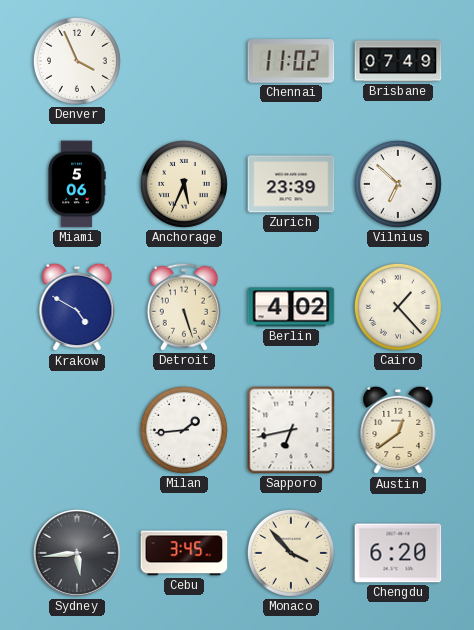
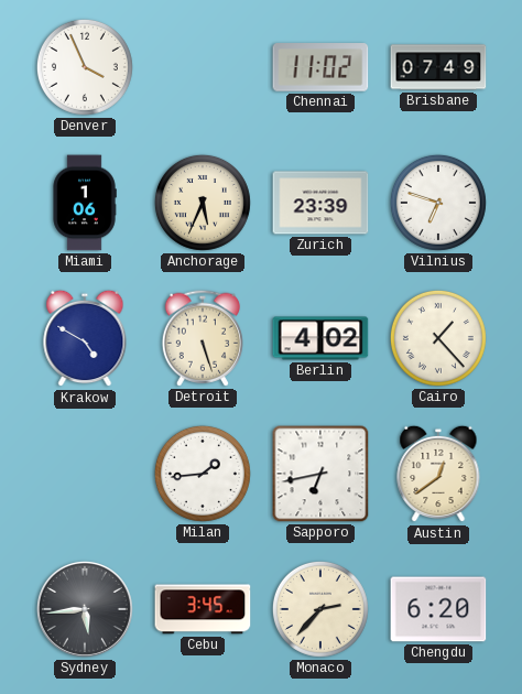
Miami: 5:06 -> 1:06 (85, 203)
Vilnius: 6:52 -> 6:48 (438, 203)
Monaco: 3:53 -> 2:37 (320, 609)
